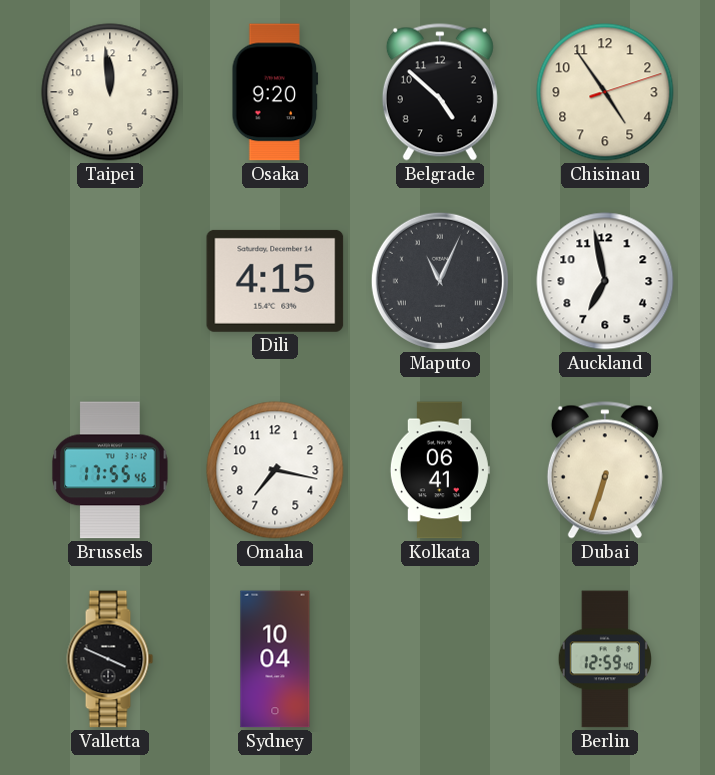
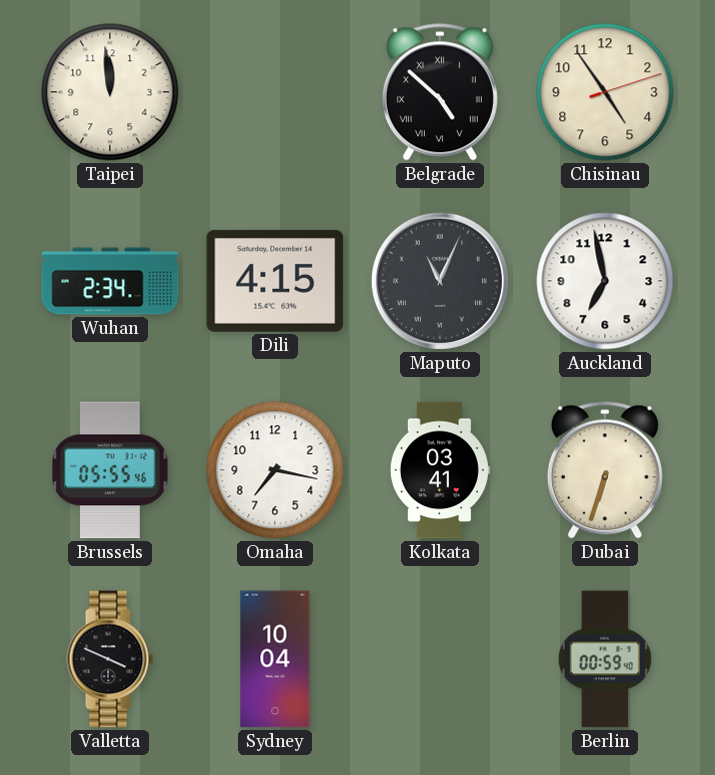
Osaka: 9:20 -> none (275, 92)
Belgrade numerals: Arabic -> Roman (440, 92)
Wuhan: none -> 2:34 (110, 281)
Brussels: 17:55 -> 05:55 (110, 470)
Kolkata: 06:41 -> 03:41 (440, 470)
Berlin: 12:59 -> 00:59 (604, 659)
